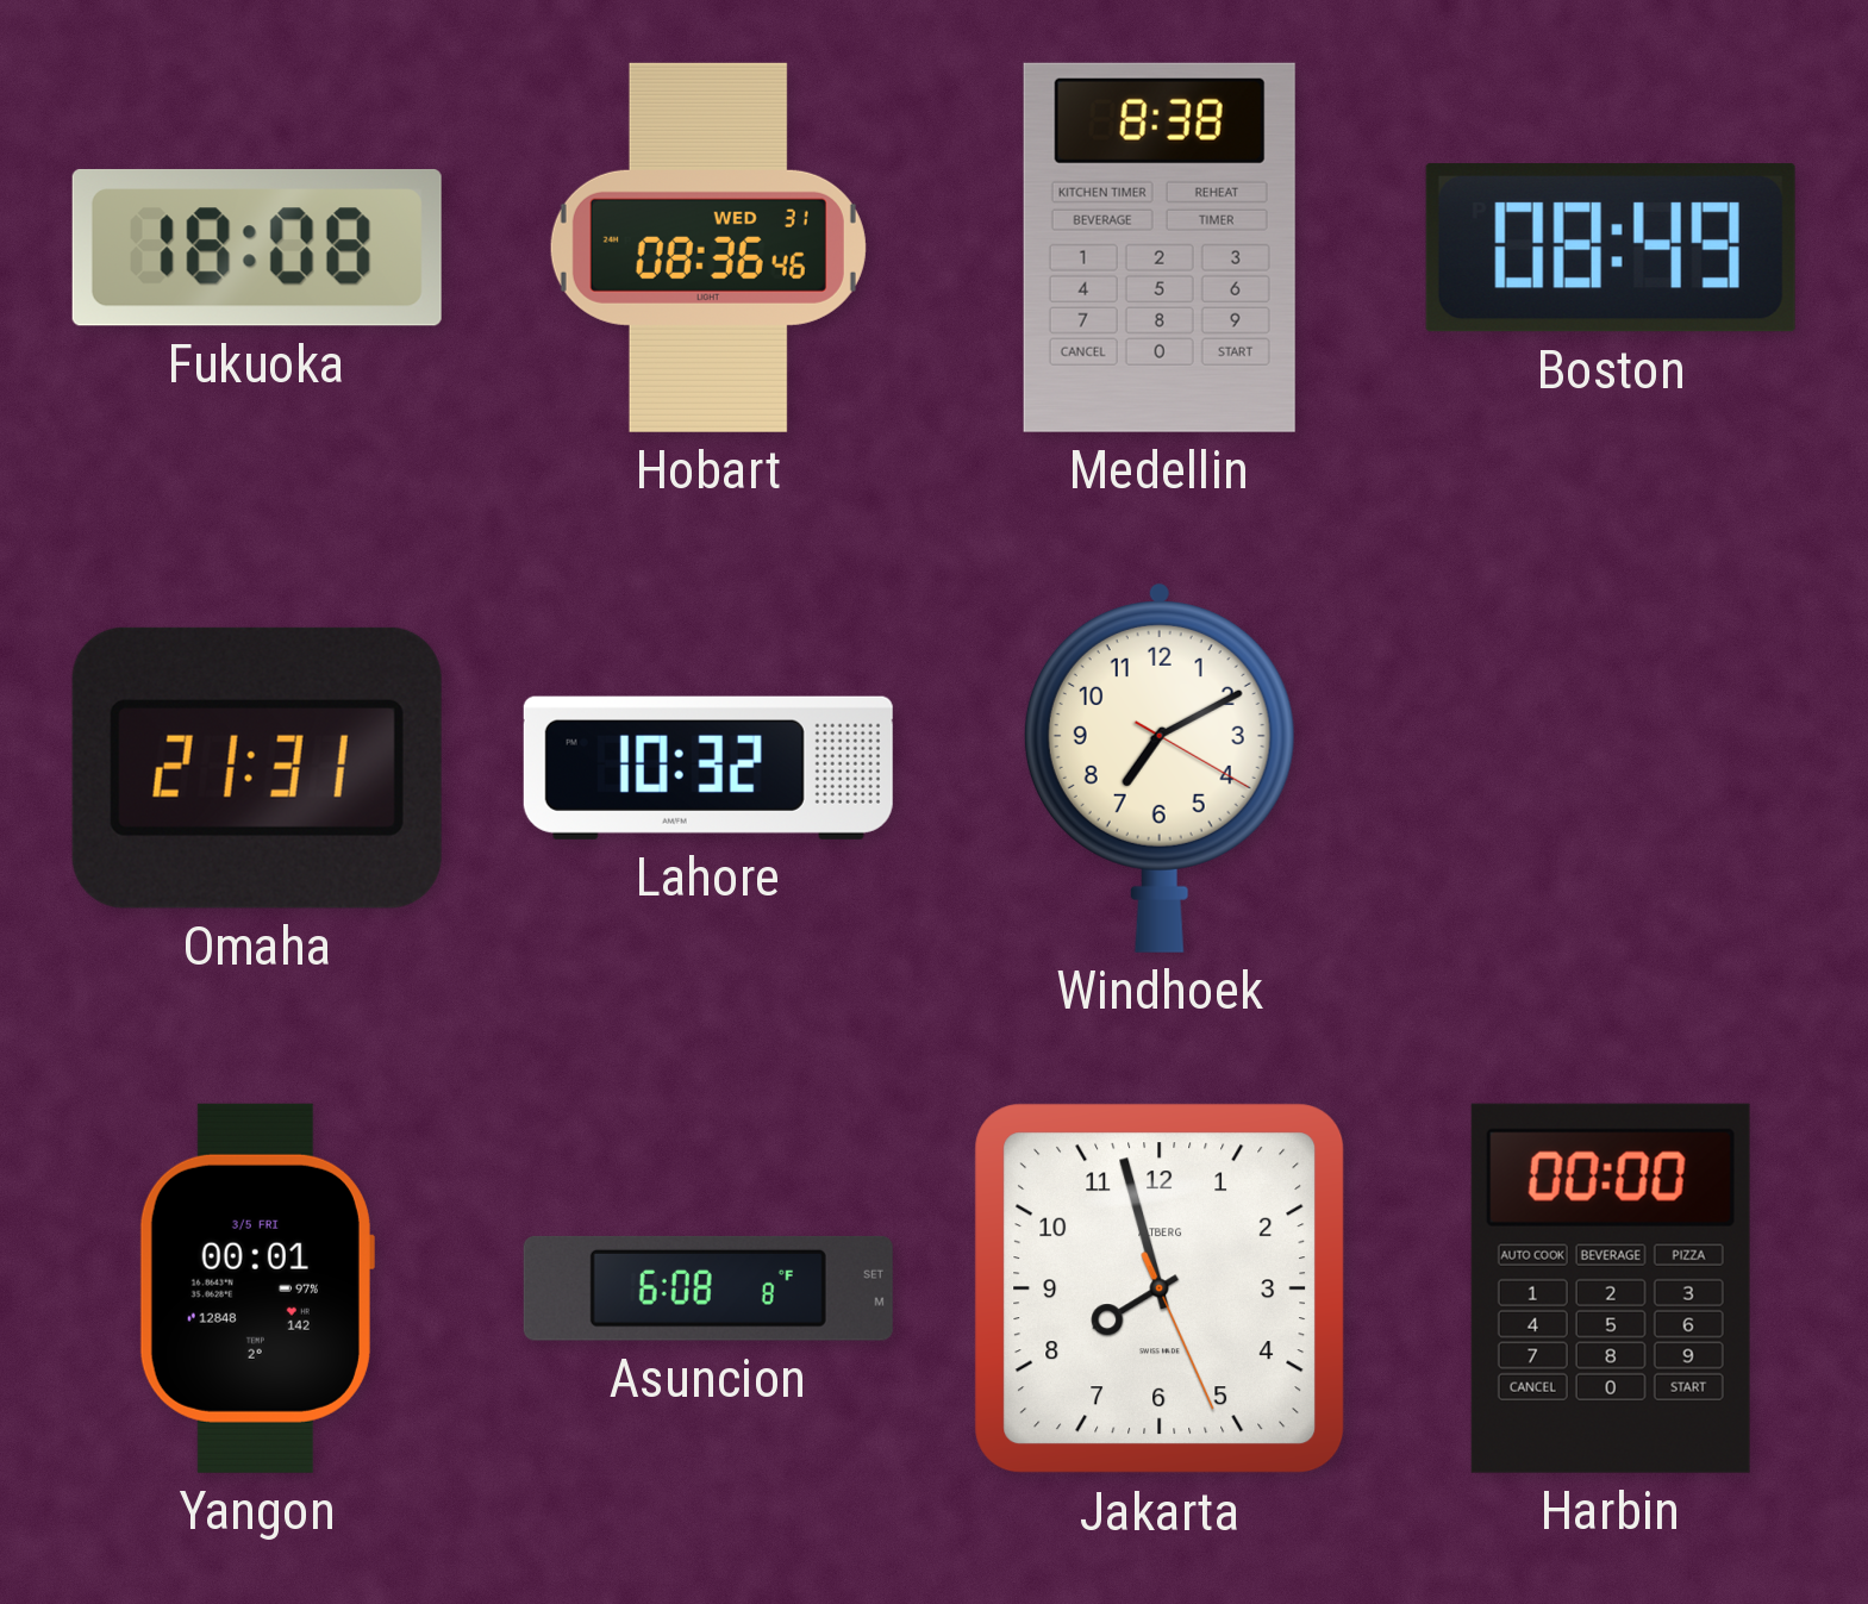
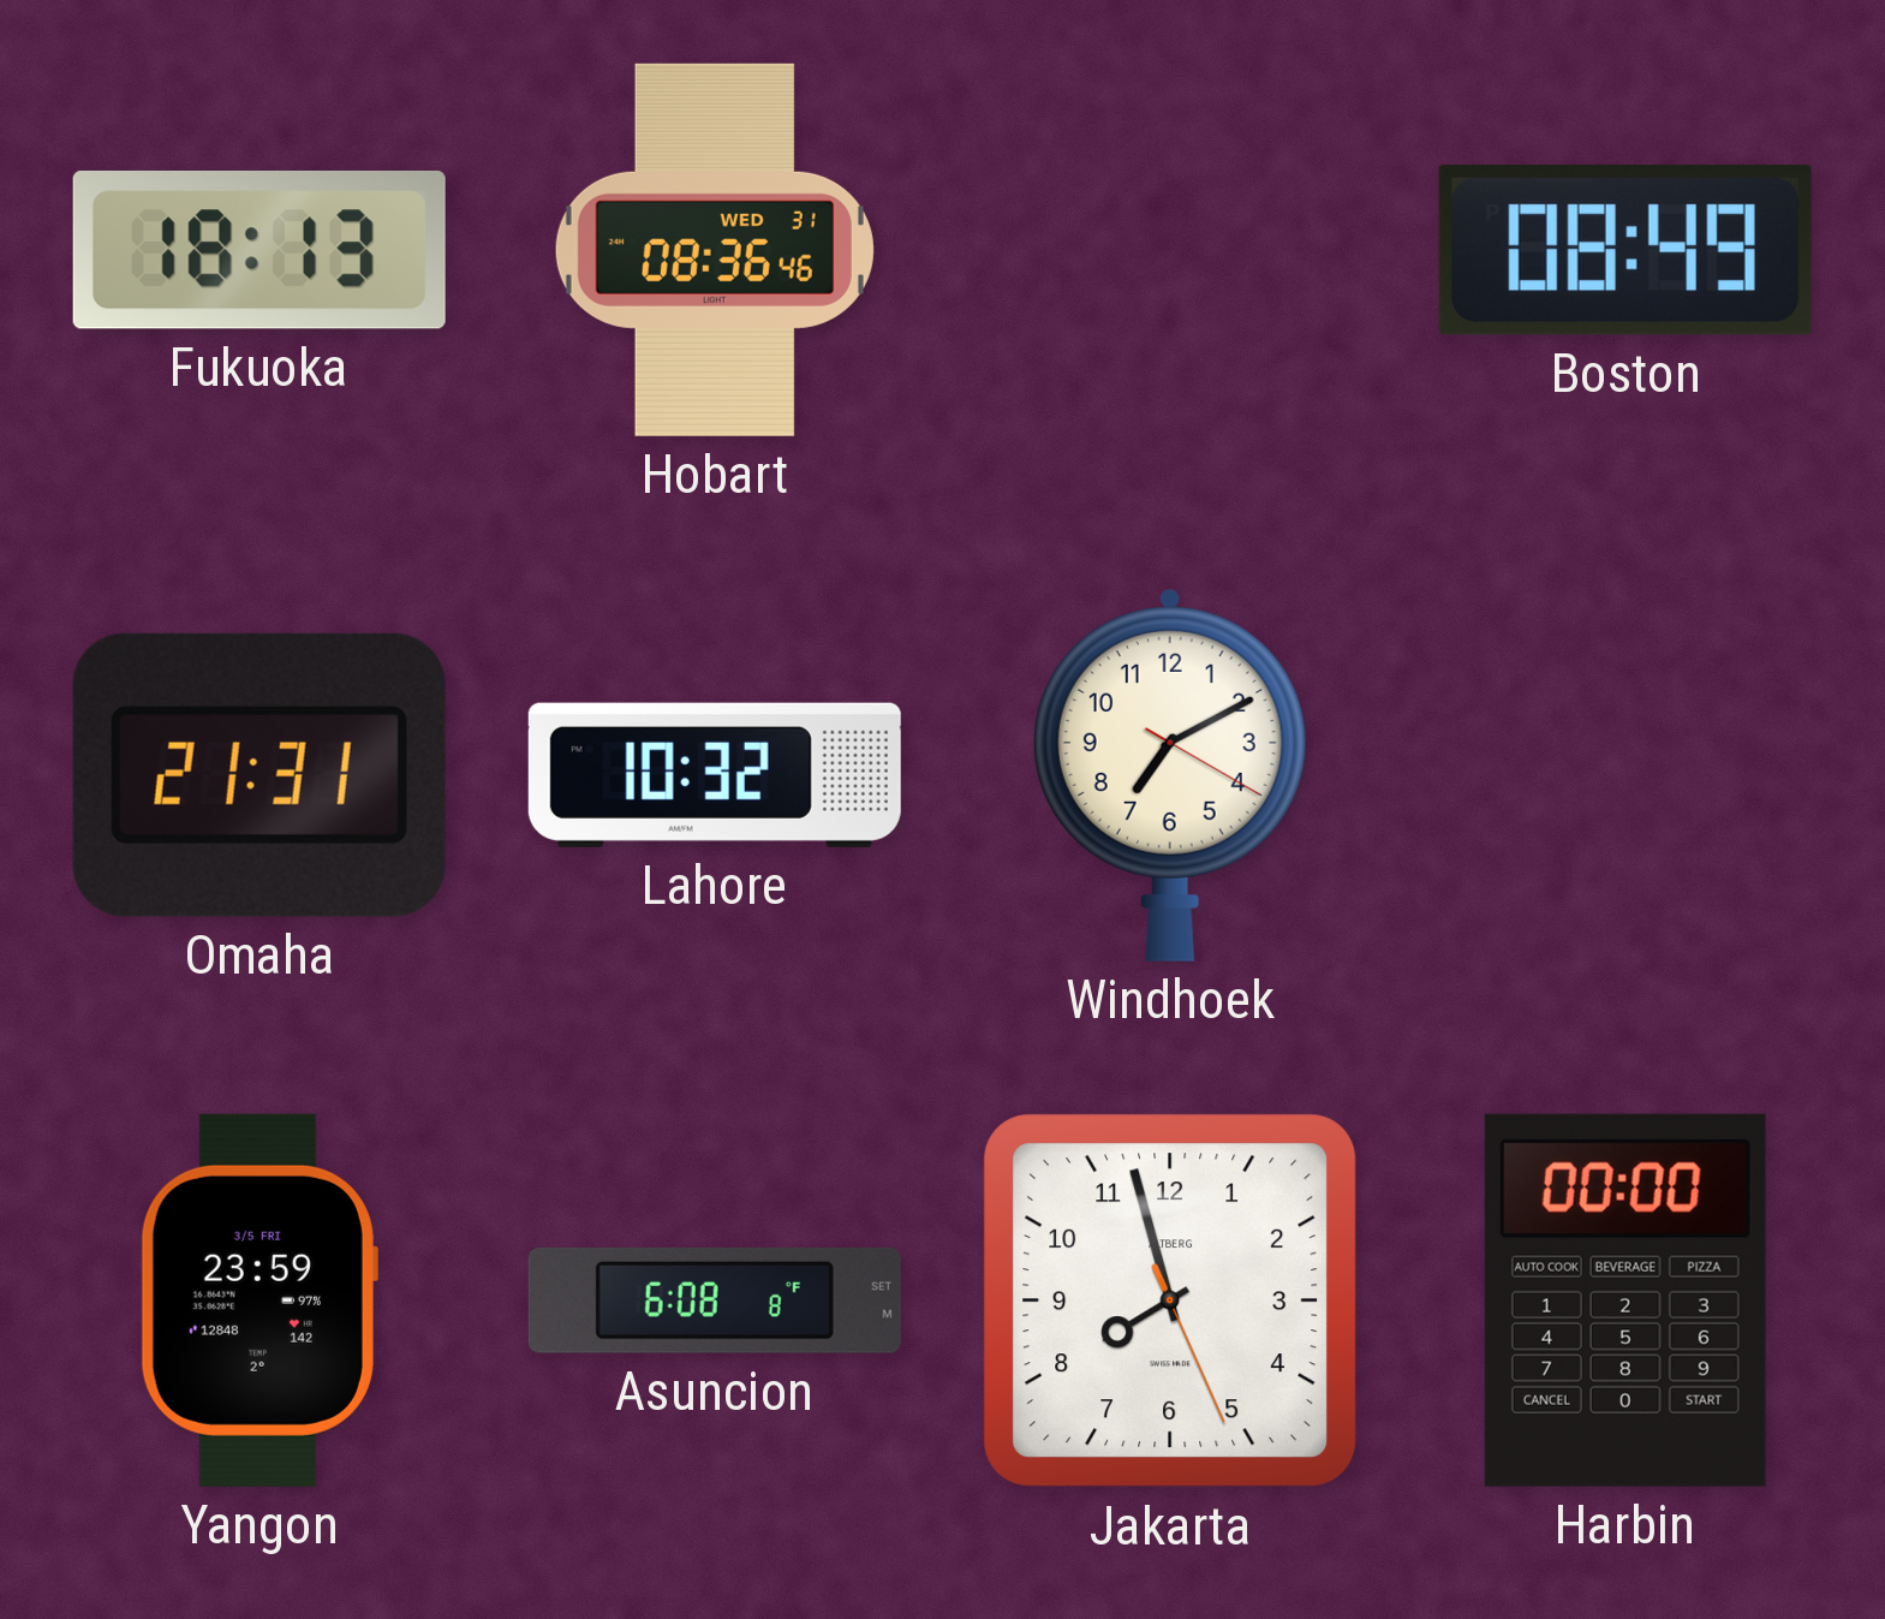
Fukuoka: 18:08 -> 18:13 (260, 250)
Medellin: 8:38 -> none (1160, 248)
Yangon: 00:01 -> 23:59 (258, 1300)
